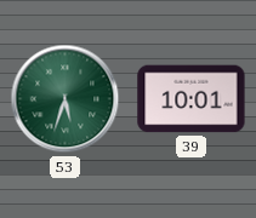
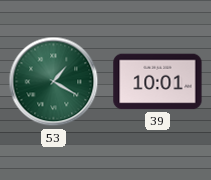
53: 5:33 -> 1:20 (54, 82)
